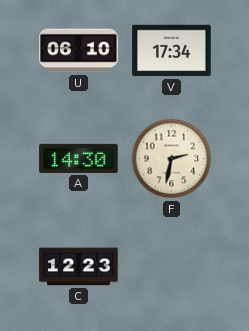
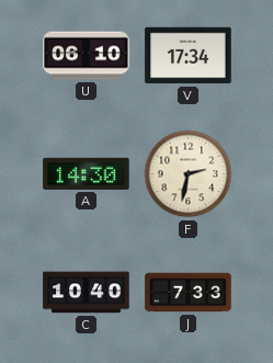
C: 12:23 -> 10:40 (87, 293)
J: none -> 7:33 (189, 293)
